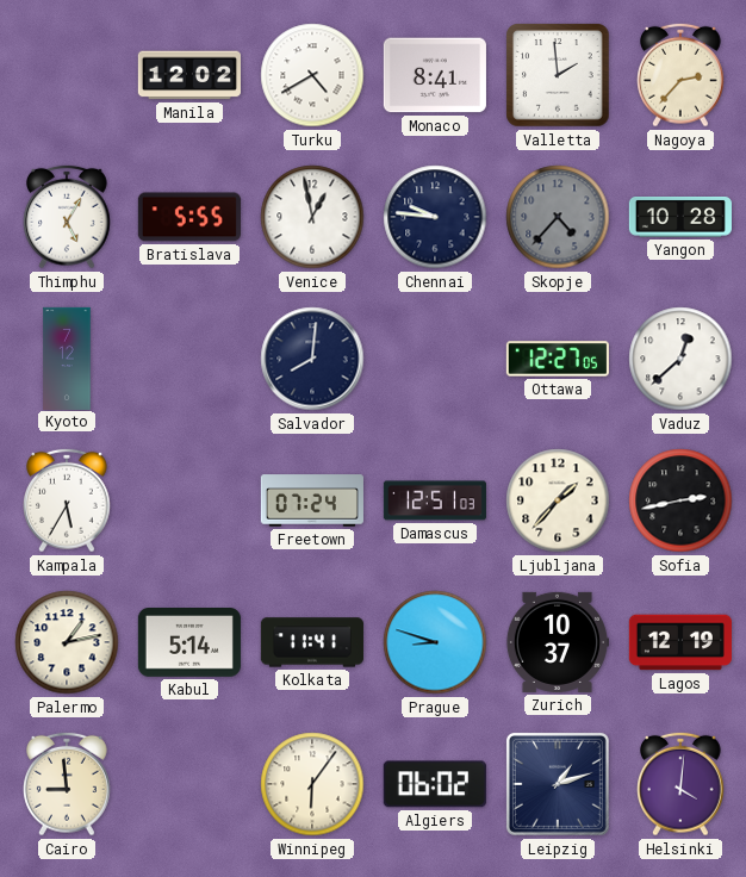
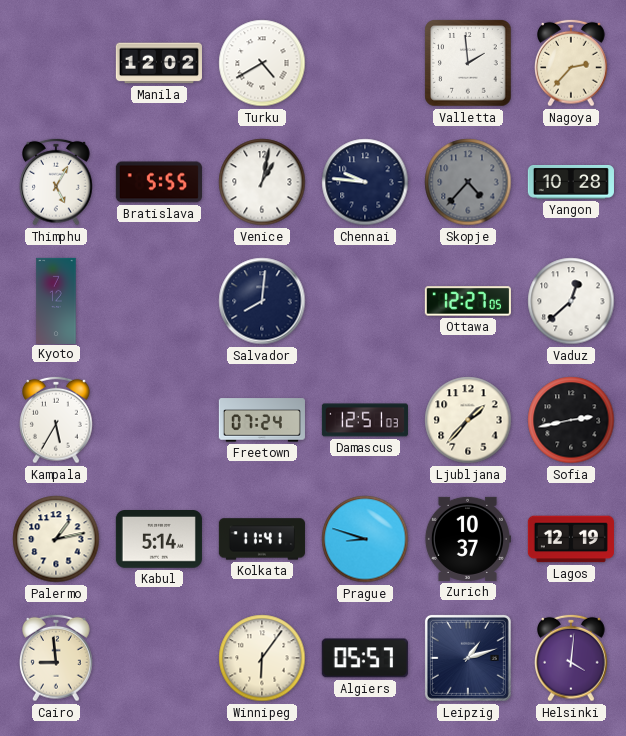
Monaco: 8:41 -> none (435, 75)
Venice: 12:58 -> 1:02 (262, 182)
Algiers: 06:02 -> 05:57 (365, 658)
